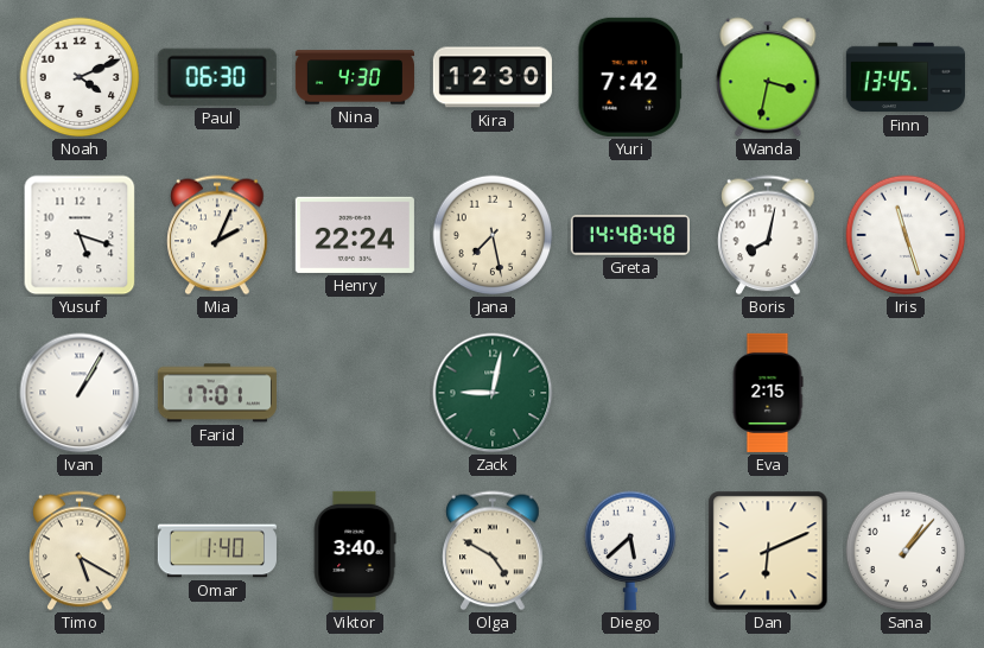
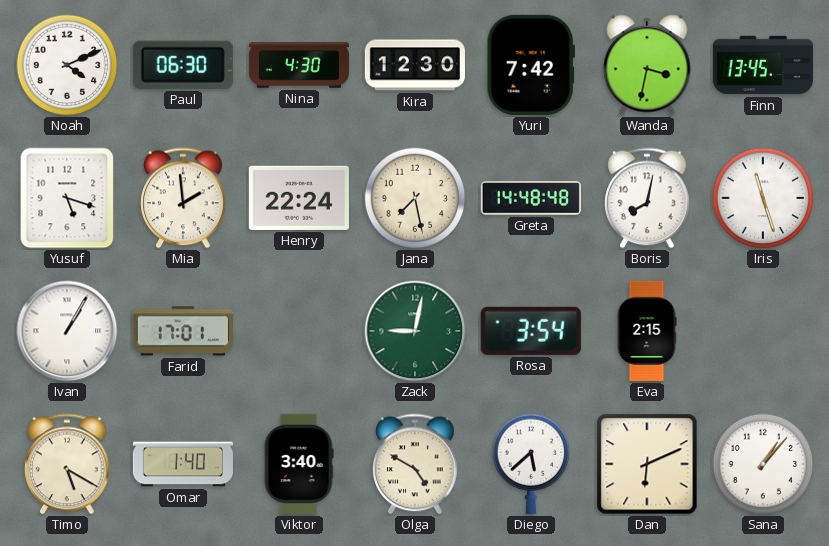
Mia: 2:04 -> 1:59 (183, 198)
Rosa: none -> 3:54 (531, 331)
